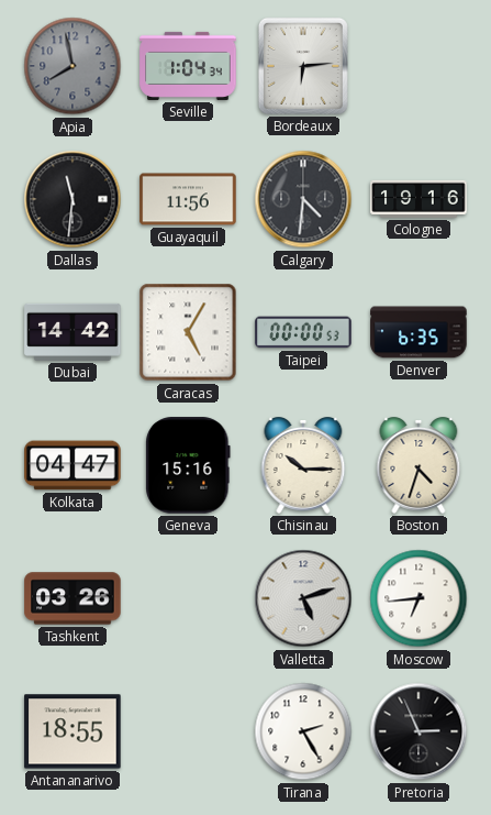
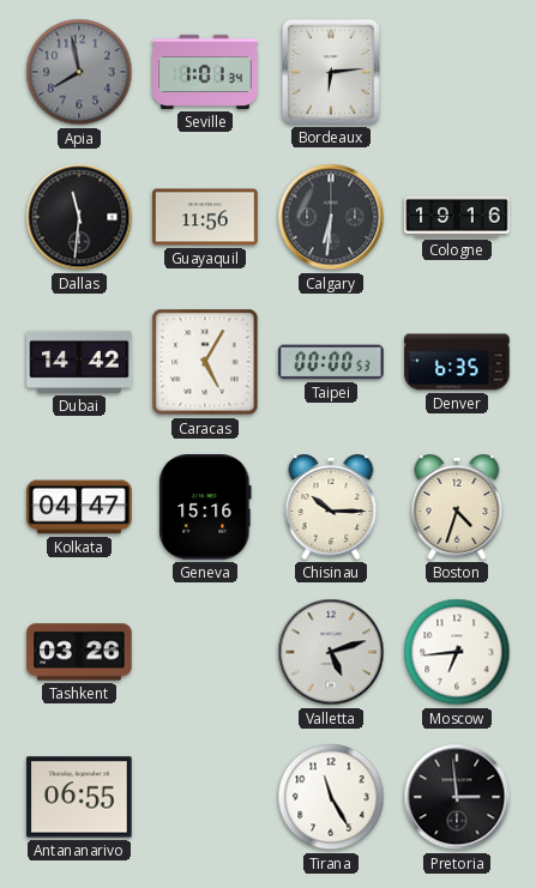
Seville: 1:04 -> 1:01 (205, 72)
Calgary: 4:31 -> 6:31 (331, 217)
Antananarivo: 18:55 -> 06:55 (79, 797)
Tirana: 2:25 -> 11:25 (331, 797)
Pretoria: 2:56 -> 2:59 (457, 797)
